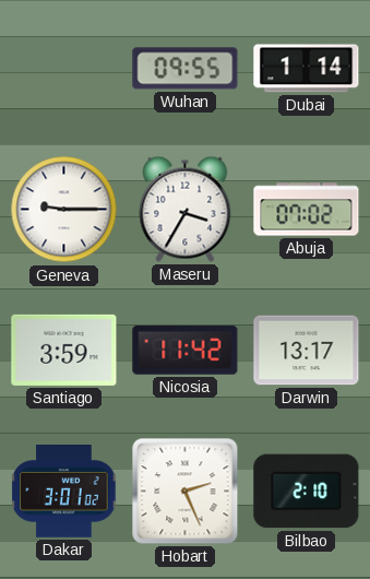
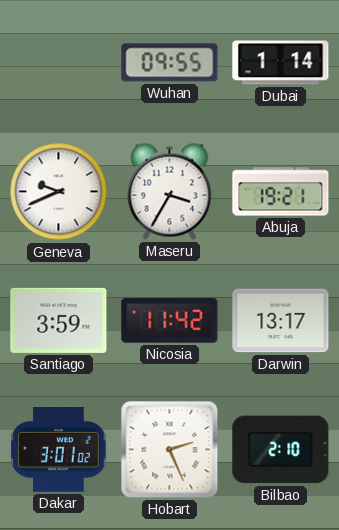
Geneva: 9:15 -> 9:41 (59, 192)
Abuja: 07:02 -> 19:21 (281, 192)
